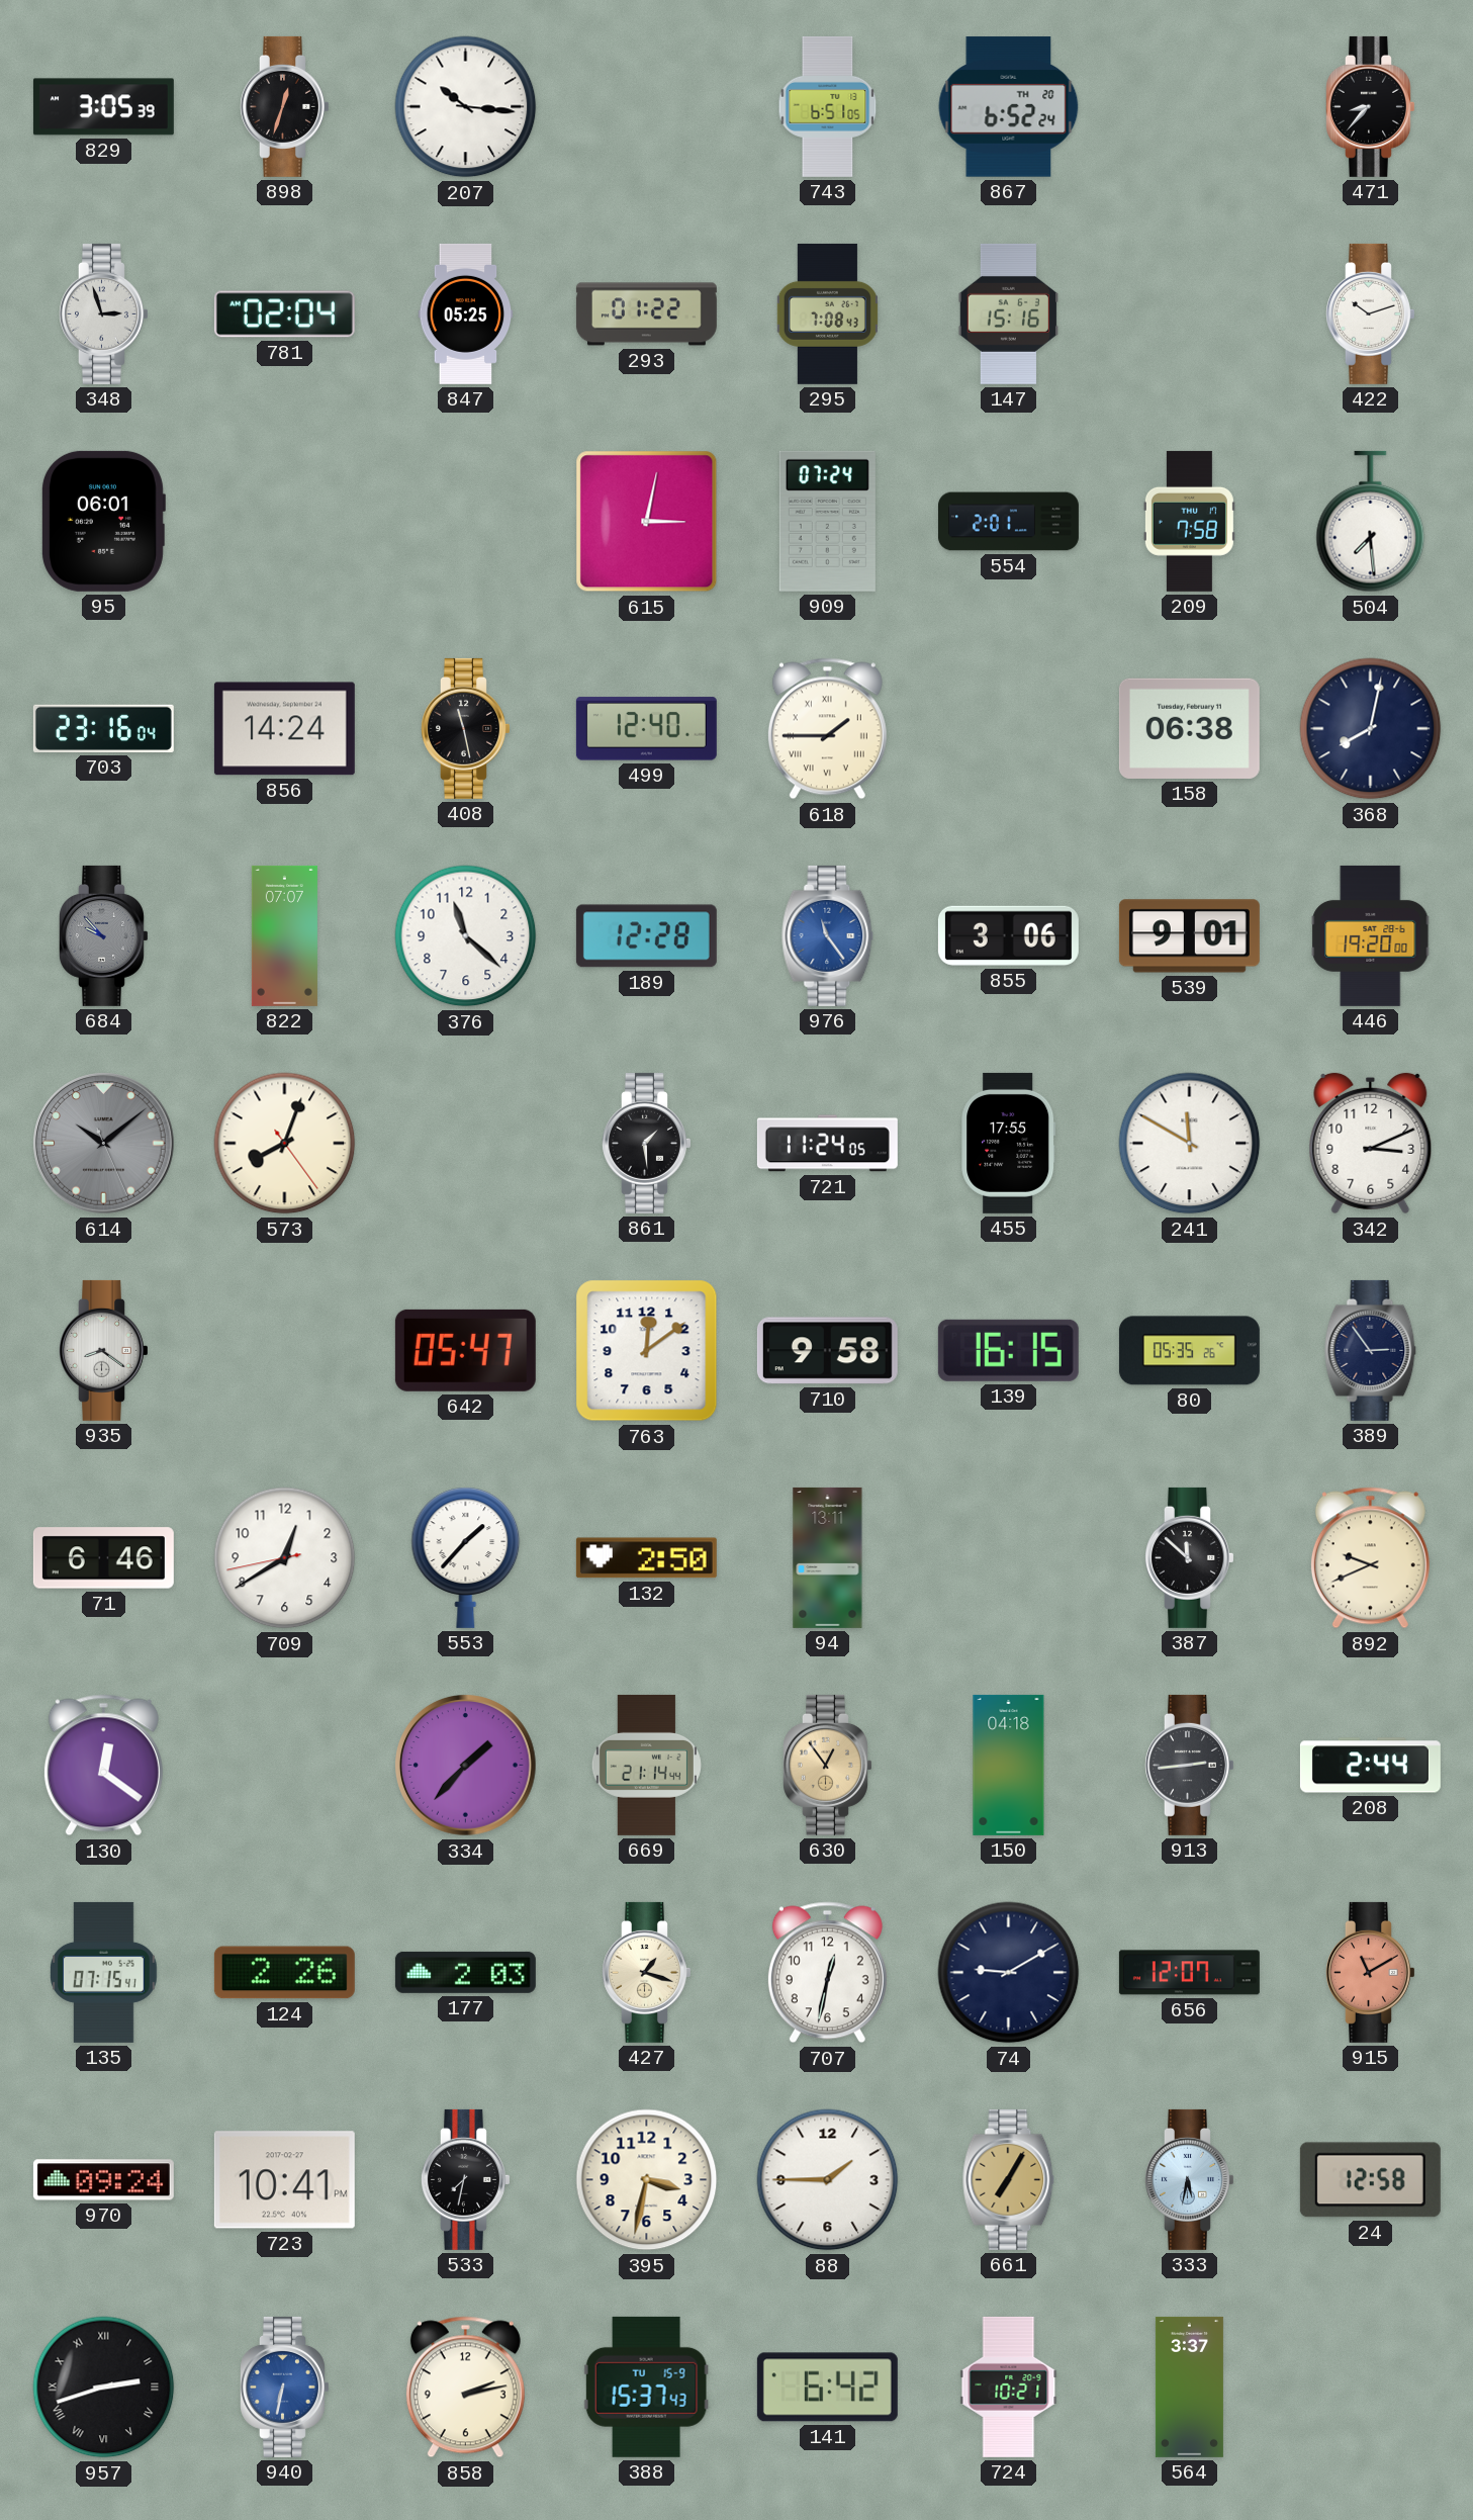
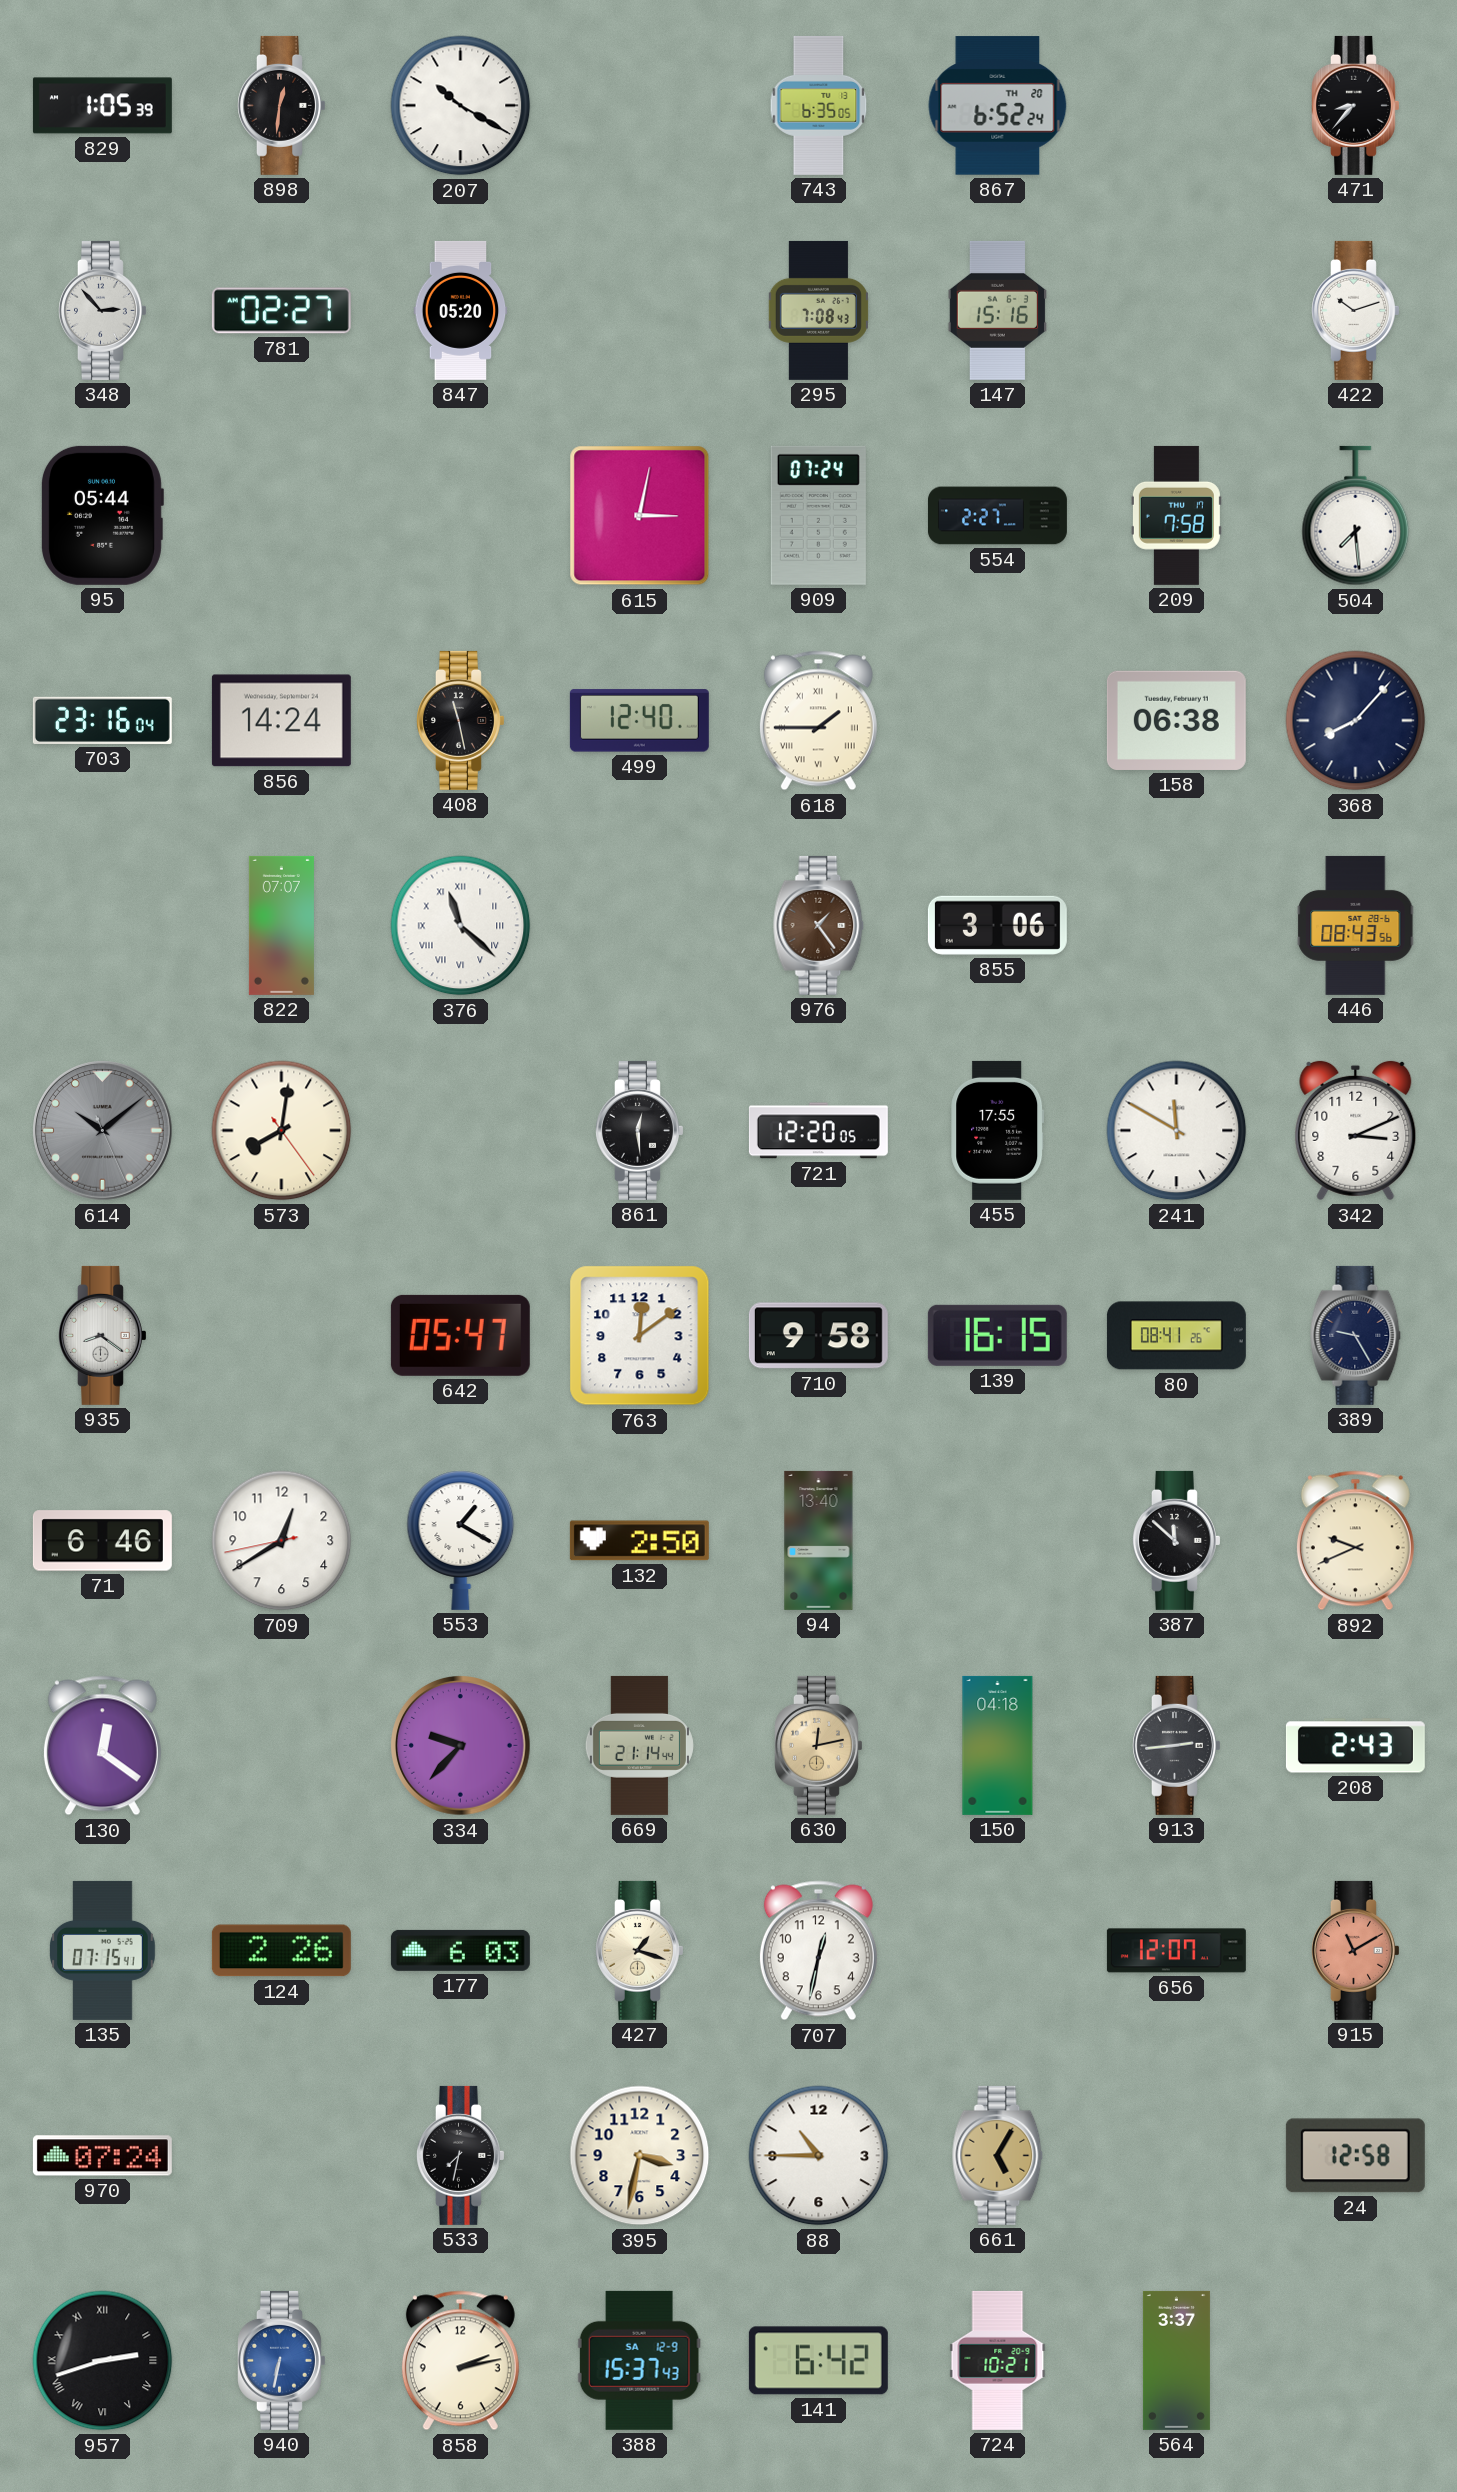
829: 3:05 -> 1:05 (102, 106)
898: 12:33 -> 12:31 (282, 105)
207: 10:16 -> 10:20 (461, 106)
743: 6:51 -> 6:35 (819, 105)
348: 2:57 -> 2:53 (103, 310)
781: 02:04 -> 02:27 (281, 311)
847: 05:25 -> 05:20 (461, 310)
293: 01:22 -> none (646, 314)
95: 06:01 -> 05:44 (102, 515)
554: 2:01 -> 2:27 (997, 516)
368: 8:02 -> 8:07 (1356, 721)
684: 9:53 -> none (104, 935)
376 numerals: Arabic -> Roman (461, 926)
189: 12:28 -> none (646, 936)
976: 11:24 -> 1:24 (819, 925)
976 dial: blue -> brown (819, 925)
539: 9:01 -> none (1189, 936)
446: 19:20 -> 08:43 (1356, 925)
573: 8:03 -> 8:01 (282, 1131)
861: 1:29 -> 12:29 (640, 1130)
721: 11:24 -> 12:20 (818, 1131)
80: 05:35 -> 08:41 (1176, 1336)
389: 2:54 -> 9:25 (1356, 1335)
553: 1:37 -> 1:20 (461, 1540)
94: 13:11 -> 13:40 (819, 1540)
334: 1:37 -> 9:37 (461, 1746)
630: 12:54 -> 12:13 (819, 1745)
208: 2:44 -> 2:43 (1355, 1746)
177: 2:03 -> 6:03 (460, 1950)
74: 9:10 -> none (1009, 1973)
970: 09:24 -> 07:24 (102, 2156)
723: 10:41 -> none (284, 2180)
88: 1:45 -> 10:45 (819, 2156)
661: 7:05 -> 5:05 (998, 2155)
333: 5:32 -> none (1190, 2179)
388 date: TU 15-9 -> SA 12-9 (639, 2360)
